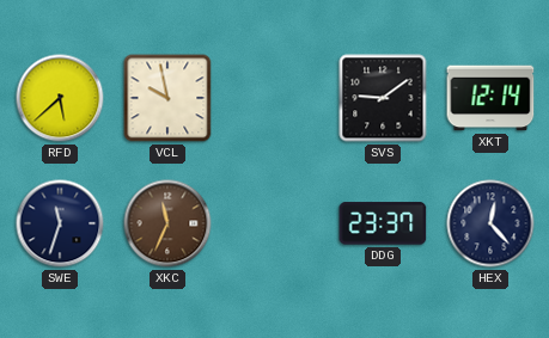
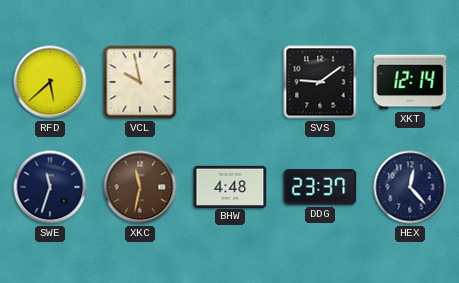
XKC: 11:34 -> 11:32 (140, 187)
BHW: none -> 4:48 (230, 186)
